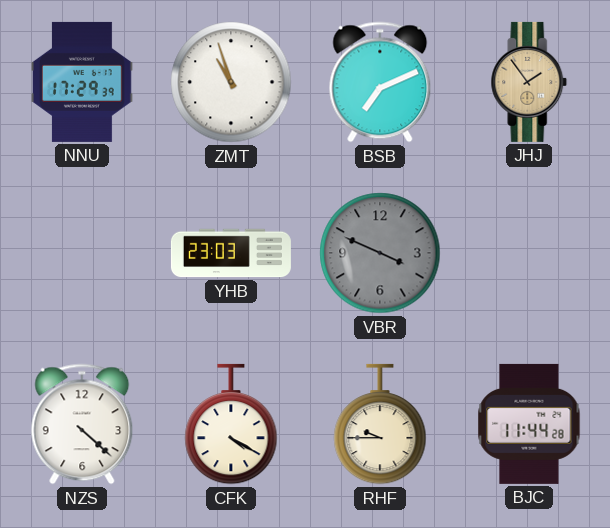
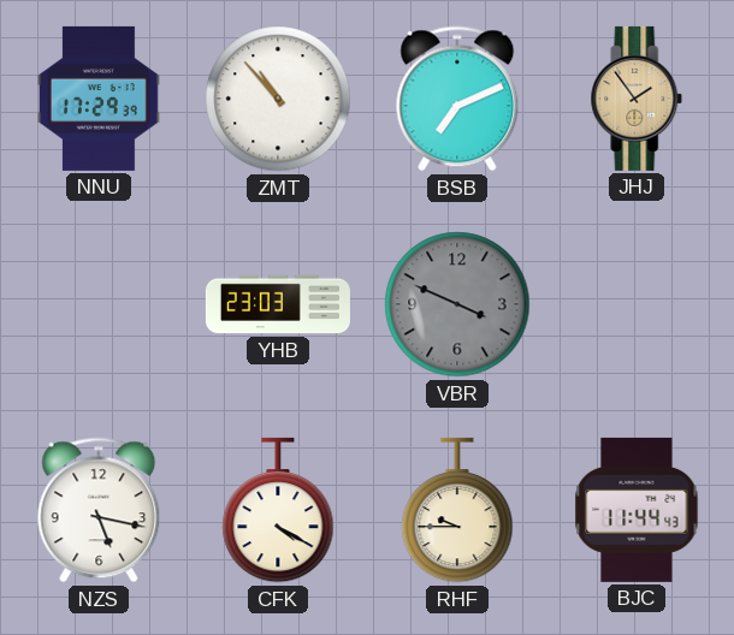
ZMT: 10:57 -> 10:53 (278, 99)
NZS: 4:22 -> 5:17 (99, 510)
BJC: 11:44:28 -> 11:44:43 (637, 510)
